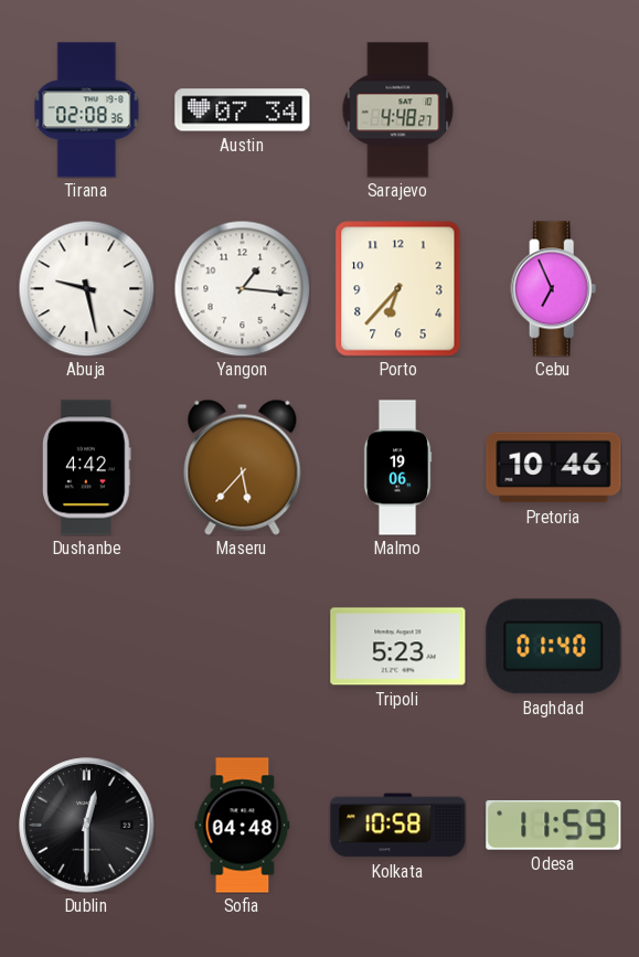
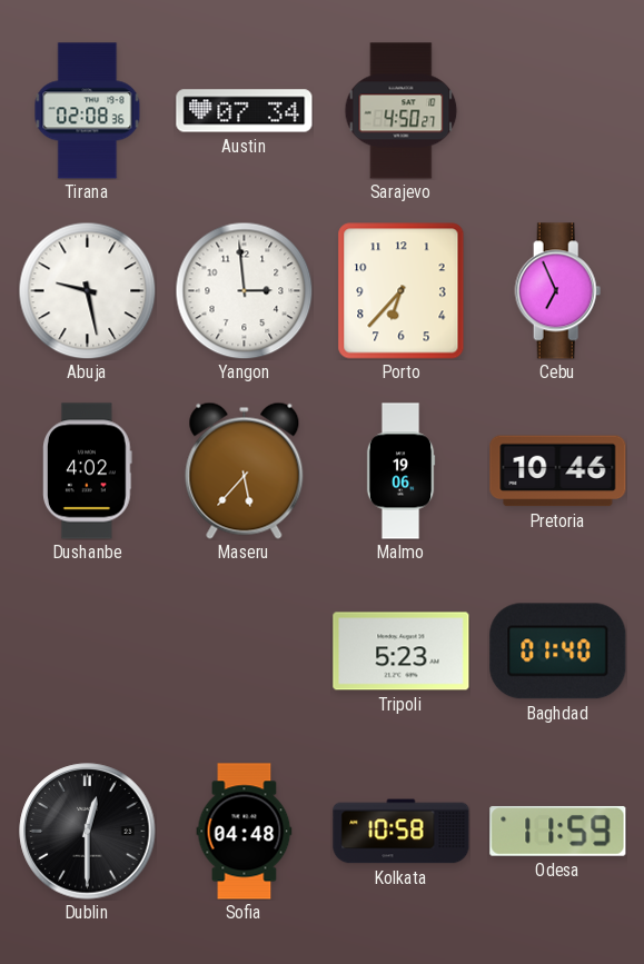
Sarajevo: 4:48 -> 4:50 (402, 111)
Yangon: 1:16 -> 2:59 (244, 290)
Dushanbe: 4:42 -> 4:02 (88, 471)
